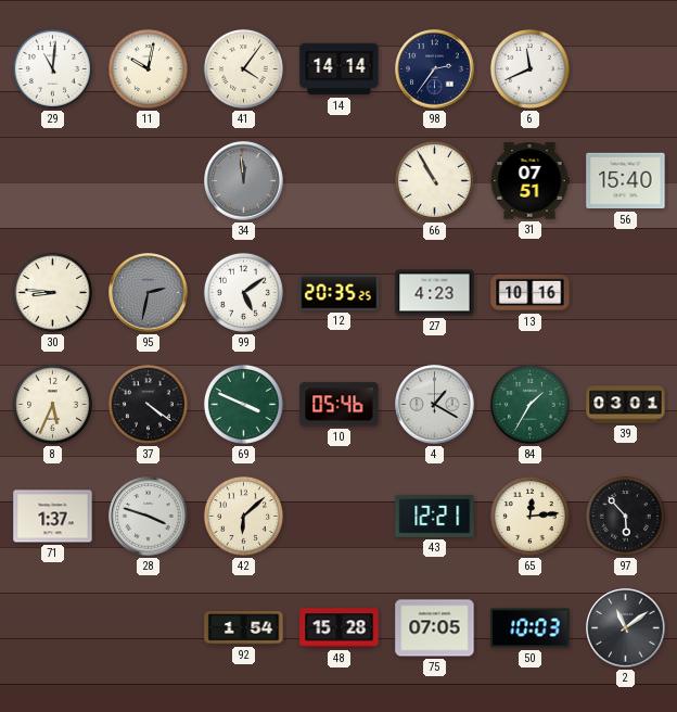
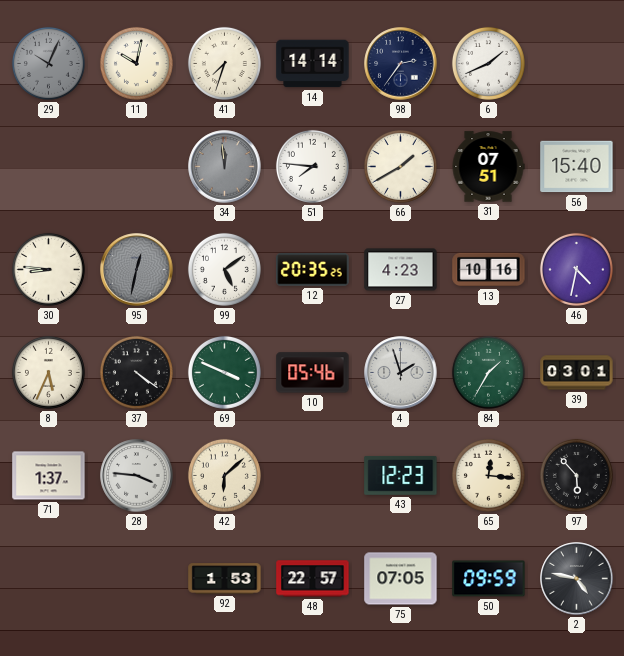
29: 11:01 -> 10:04 (48, 63)
29 dial: white -> grey (48, 63)
41: 4:06 -> 7:33 (224, 63)
6: 11:41 -> 1:41 (488, 63)
51: none -> 7:46 (312, 166)
66: 10:55 -> 1:40 (400, 166)
95: 2:32 -> 12:32 (137, 270)
46: none -> 4:32 (576, 269)
4: 1:20 -> 1:57 (401, 373)
28: 3:48 -> 3:46 (137, 476)
43: 12:21 -> 12:23 (401, 476)
65: 12:14 -> 12:16 (488, 475)
92: 1:54 -> 1:53 (225, 579)
48: 15:28 -> 22:57 (313, 579)
50: 10:03 -> 09:59 (489, 579)
2: 11:09 -> 4:47 (577, 579)
